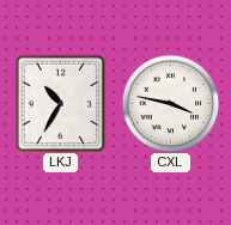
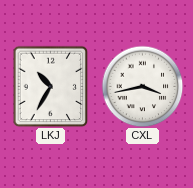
CXL: 3:47 -> 3:43 (142, 86)
